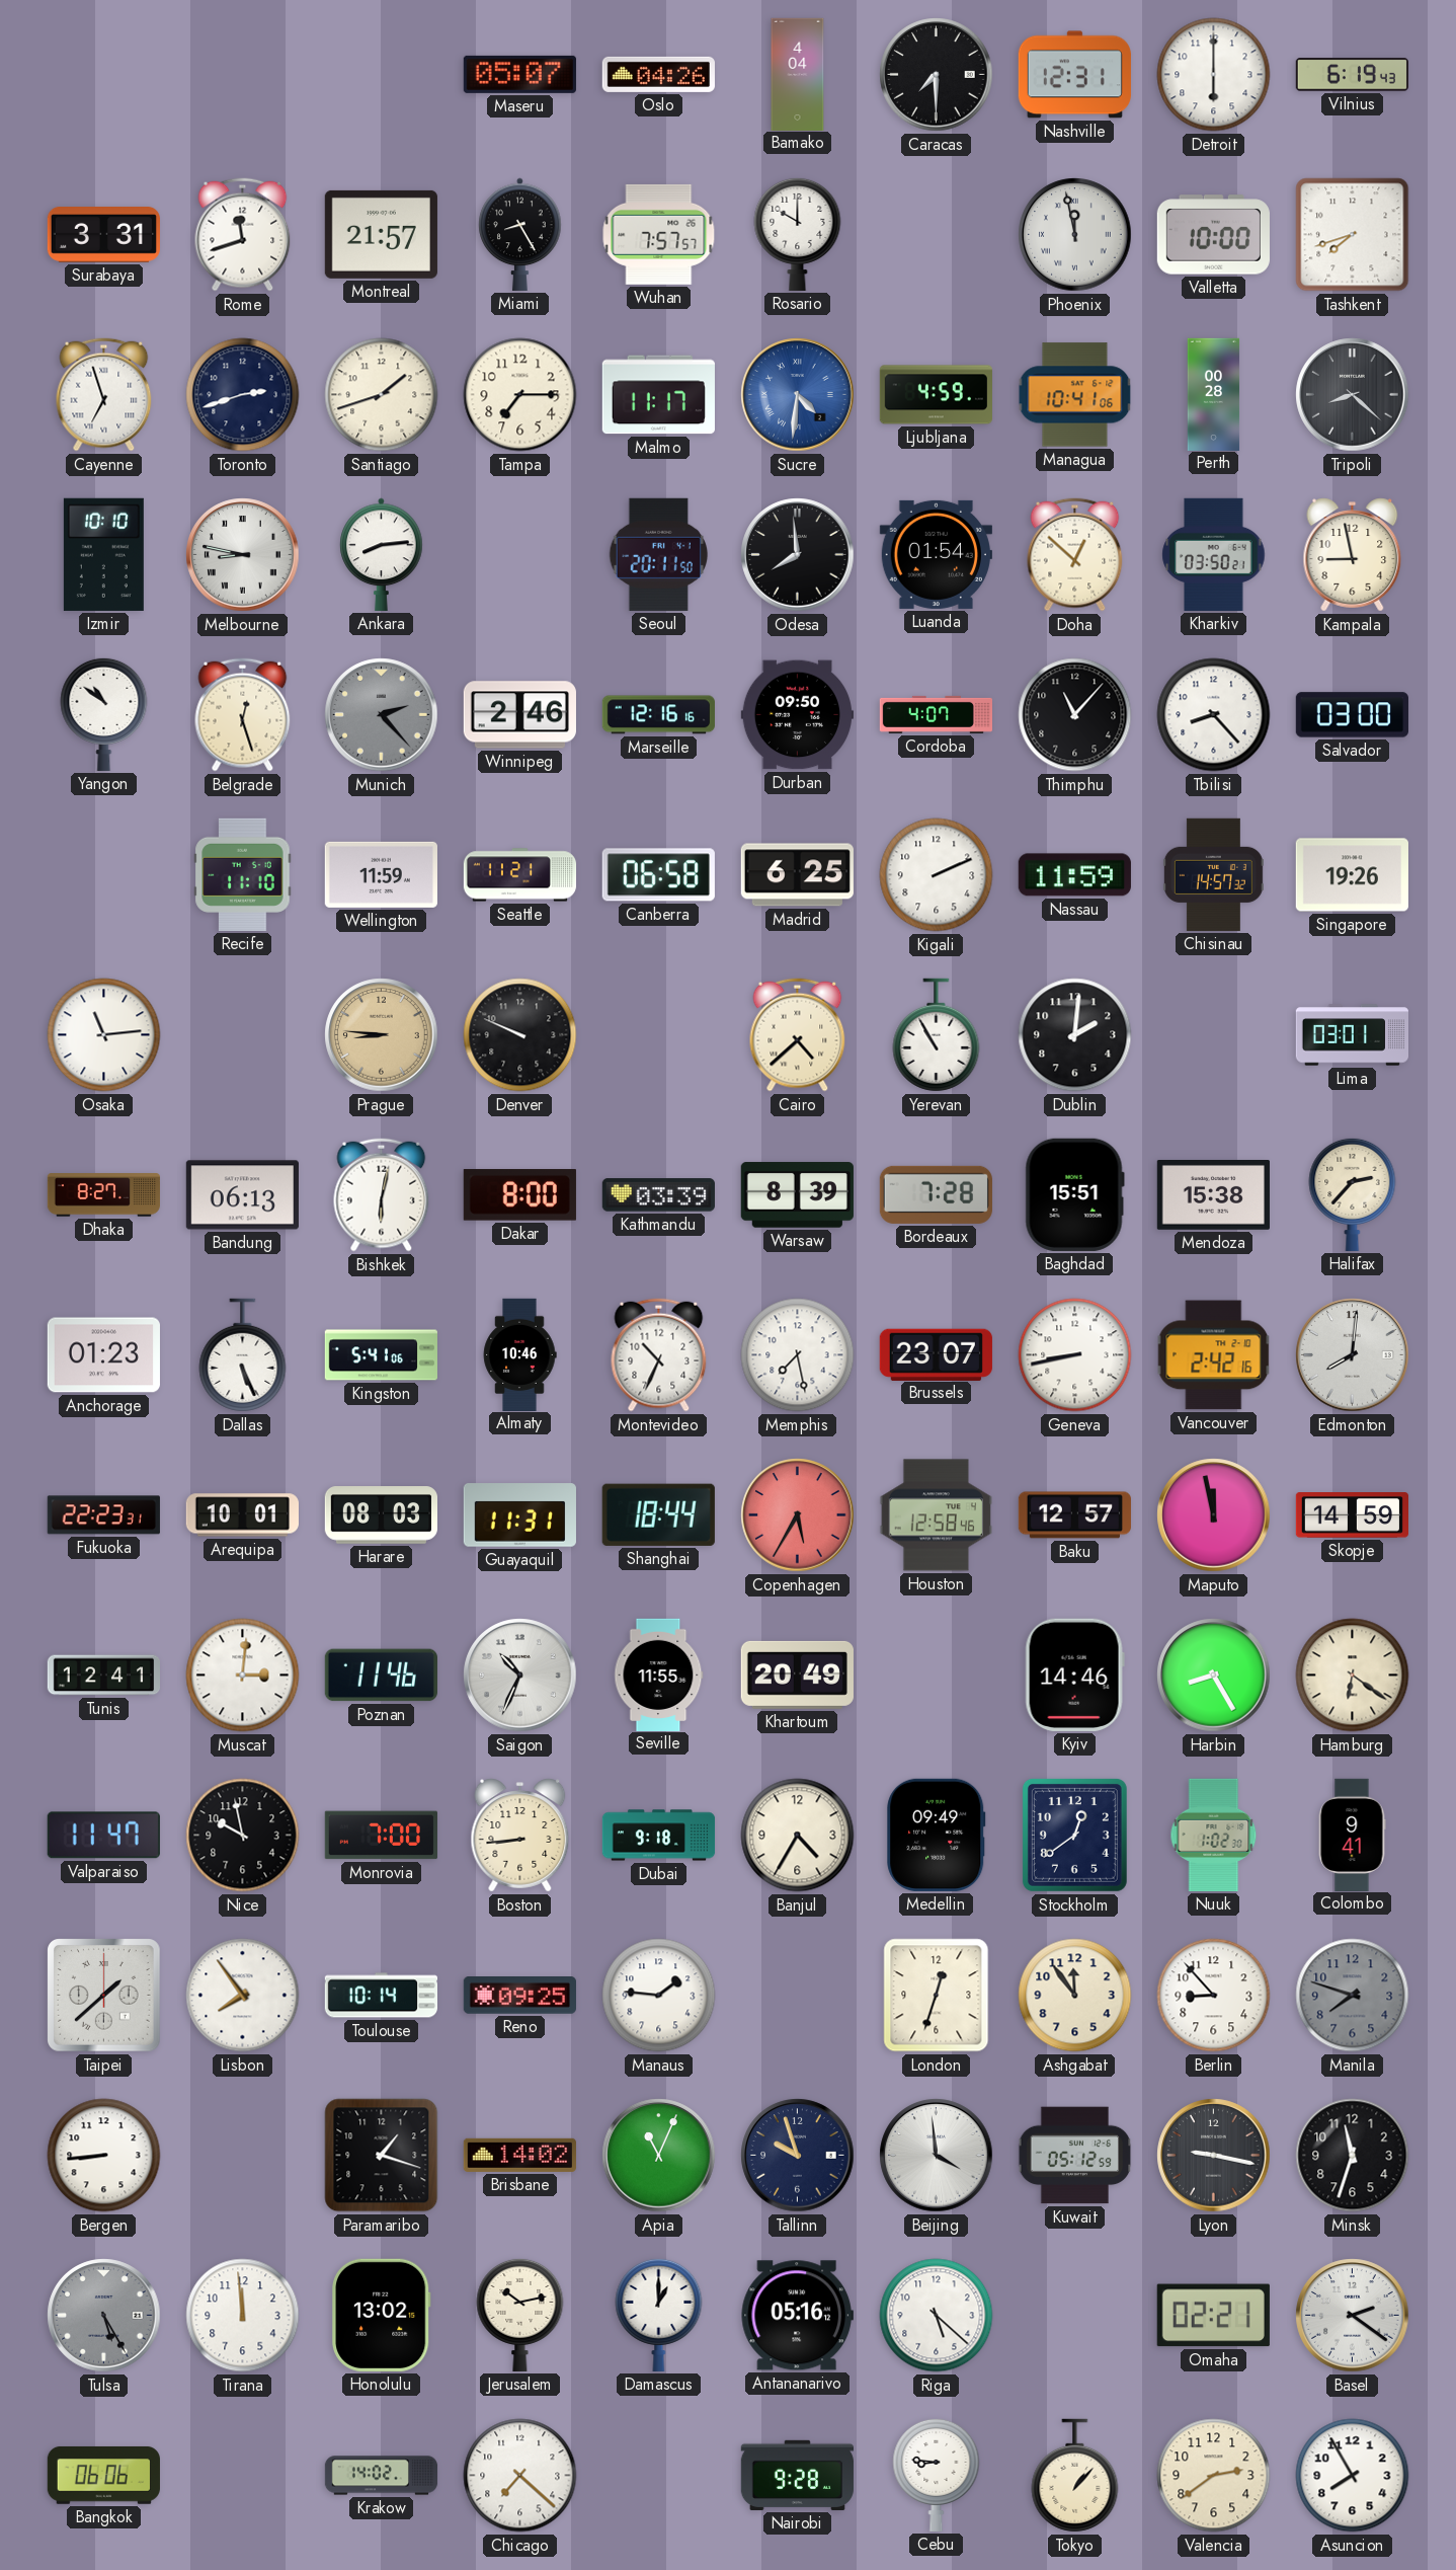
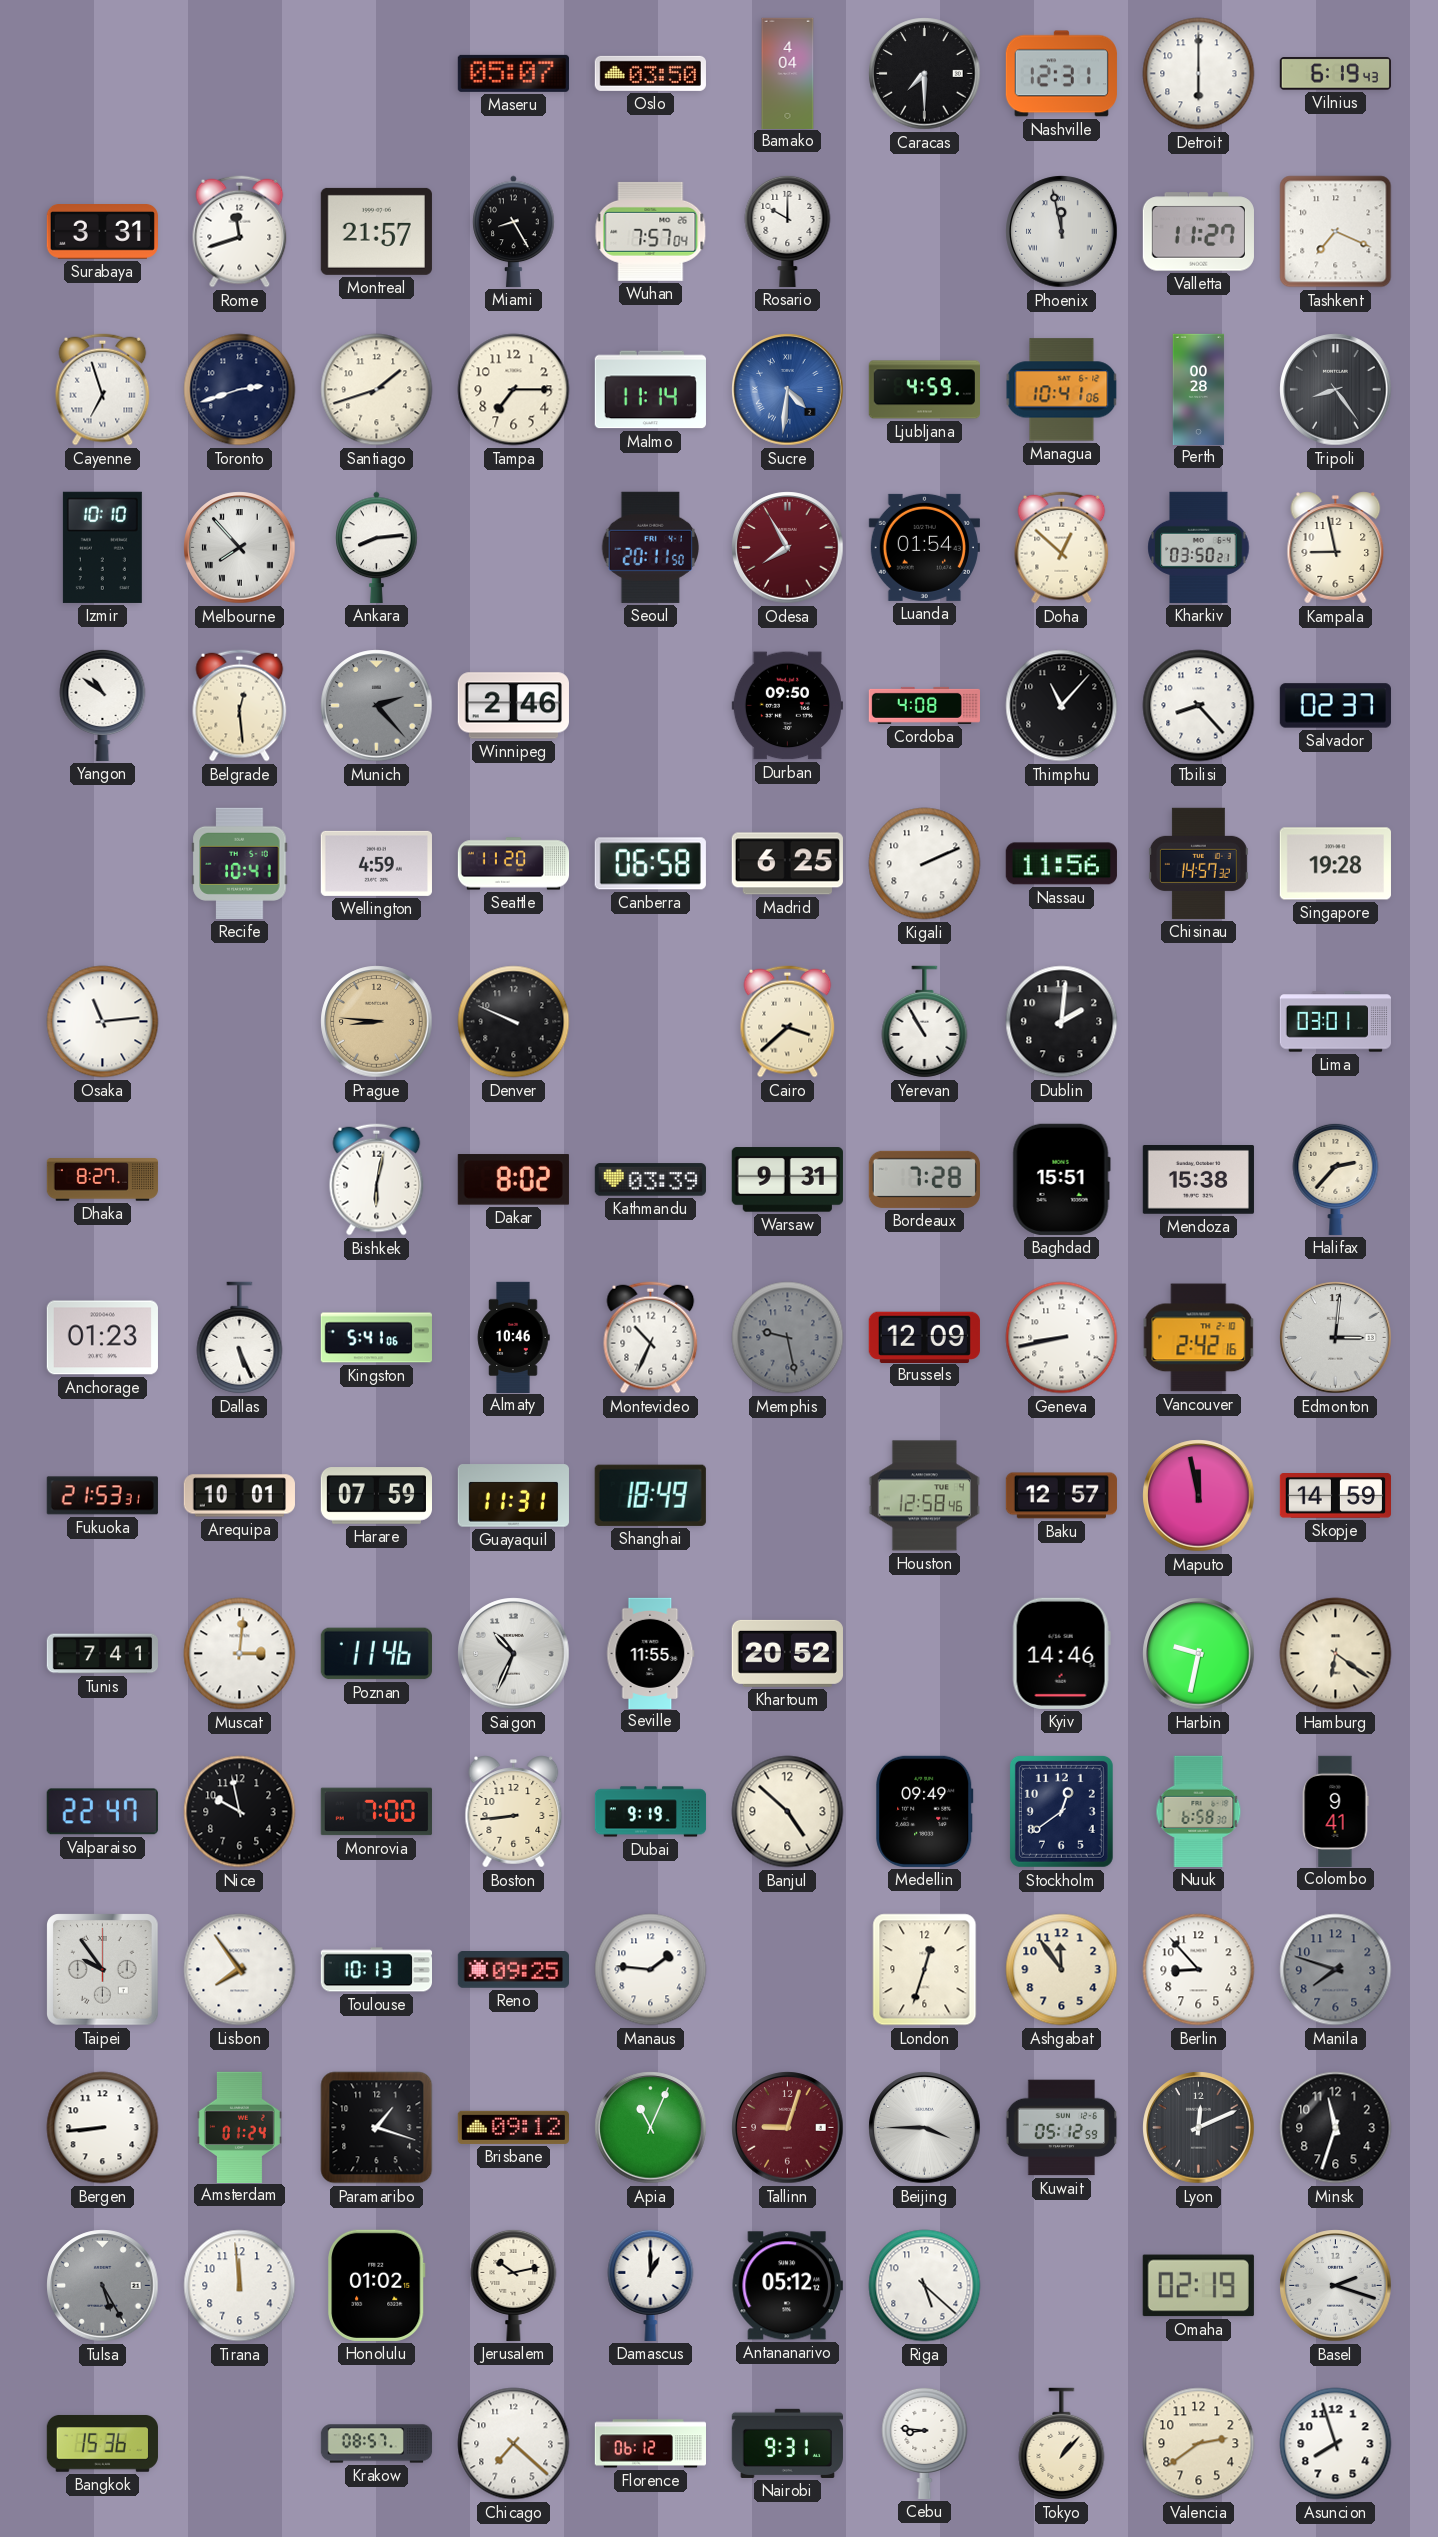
Oslo: 04:26 -> 03:50 (650, 73)
Wuhan: 7:57:57 -> 7:57:04 (651, 231)
Valletta: 10:00 -> 11:27 (1198, 232)
Tashkent: 7:42 -> 7:19 (1336, 232)
Malmo: 11:17 -> 11:14 (650, 390)
Tripoli: 8:22 -> 8:24 (1336, 390)
Melbourne: 8:47 -> 7:53 (240, 548)
Odesa: 7:59 -> 7:55 (788, 548)
Odesa dial: black -> burgundy (788, 548)
Belgrade: 12:27 -> 12:29 (240, 706)
Marseille: 12:16 -> none (658, 715)
Cordoba: 4:07 -> 4:08 (924, 705)
Salvador: 03:00 -> 02:37 (1335, 706)
Recife: 11:10 -> 10:41 (240, 863)
Wellington: 11:59 -> 4:59 (376, 863)
Seattle: 11:21 -> 11:20 (514, 864)
Nassau: 11:59 -> 11:56 (1061, 864)
Singapore: 19:26 -> 19:28 (1335, 864)
Cairo: 4:38 -> 3:38 (788, 1022)
Bandung: 06:13 -> none (242, 1195)
Dakar: 8:00 -> 8:02 (513, 1180)
Warsaw: 8:39 -> 9:31 (787, 1180)
Memphis: 7:28 -> 9:28 (788, 1338)
Memphis dial: white -> grey (788, 1338)
Brussels: 23:07 -> 12:09 (924, 1337)
Edmonton: 8:01 -> 3:01 (1336, 1338)
Fukuoka: 22:23 -> 21:53 (102, 1496)
Harare: 08:03 -> 07:59 (376, 1496)
Shanghai: 18:44 -> 18:49 (650, 1495)
Copenhagen: 5:35 -> none (798, 1515)
Tunis: 12:41 -> 7:41 (102, 1654)
Khartoum: 20:49 -> 20:52 (787, 1653)
Harbin: 8:25 -> 9:32 (1199, 1654)
Valparaiso: 11:47 -> 22:47 (102, 1812)
Dubai: 9:18 -> 9:19 (651, 1812)
Banjul: 4:35 -> 4:52 (788, 1812)
Nuuk: 1:02 -> 6:58 (1199, 1811)
Taipei: 1:38 -> 9:54 (103, 1970)
Toulouse: 10:14 -> 10:13 (376, 1970)
Amsterdam: none -> 01:24 (239, 2127)
Brisbane: 14:02 -> 09:12 (513, 2127)
Tallinn: 9:57 -> 9:03 (788, 2128)
Tallinn dial: navy -> burgundy (788, 2128)
Beijing: 3:59 -> 3:45 (925, 2128)
Lyon: 9:17 -> 12:11 (1199, 2128)
Honolulu: 13:02 -> 01:02 (377, 2285)
Antananarivo: 05:16 -> 05:12 (787, 2286)
Omaha: 02:21 -> 02:19 (1198, 2286)
Basel: 2:21 -> 2:18 (1336, 2286)
Bangkok: 06:06 -> 15:36 (102, 2444)
Krakow: 14:02 -> 08:57 (377, 2444)
Florence: none -> 06:12 (650, 2444)
Nairobi: 9:28 -> 9:31 (787, 2443)
Asuncion: 7:55 -> 7:57 (1336, 2444)
